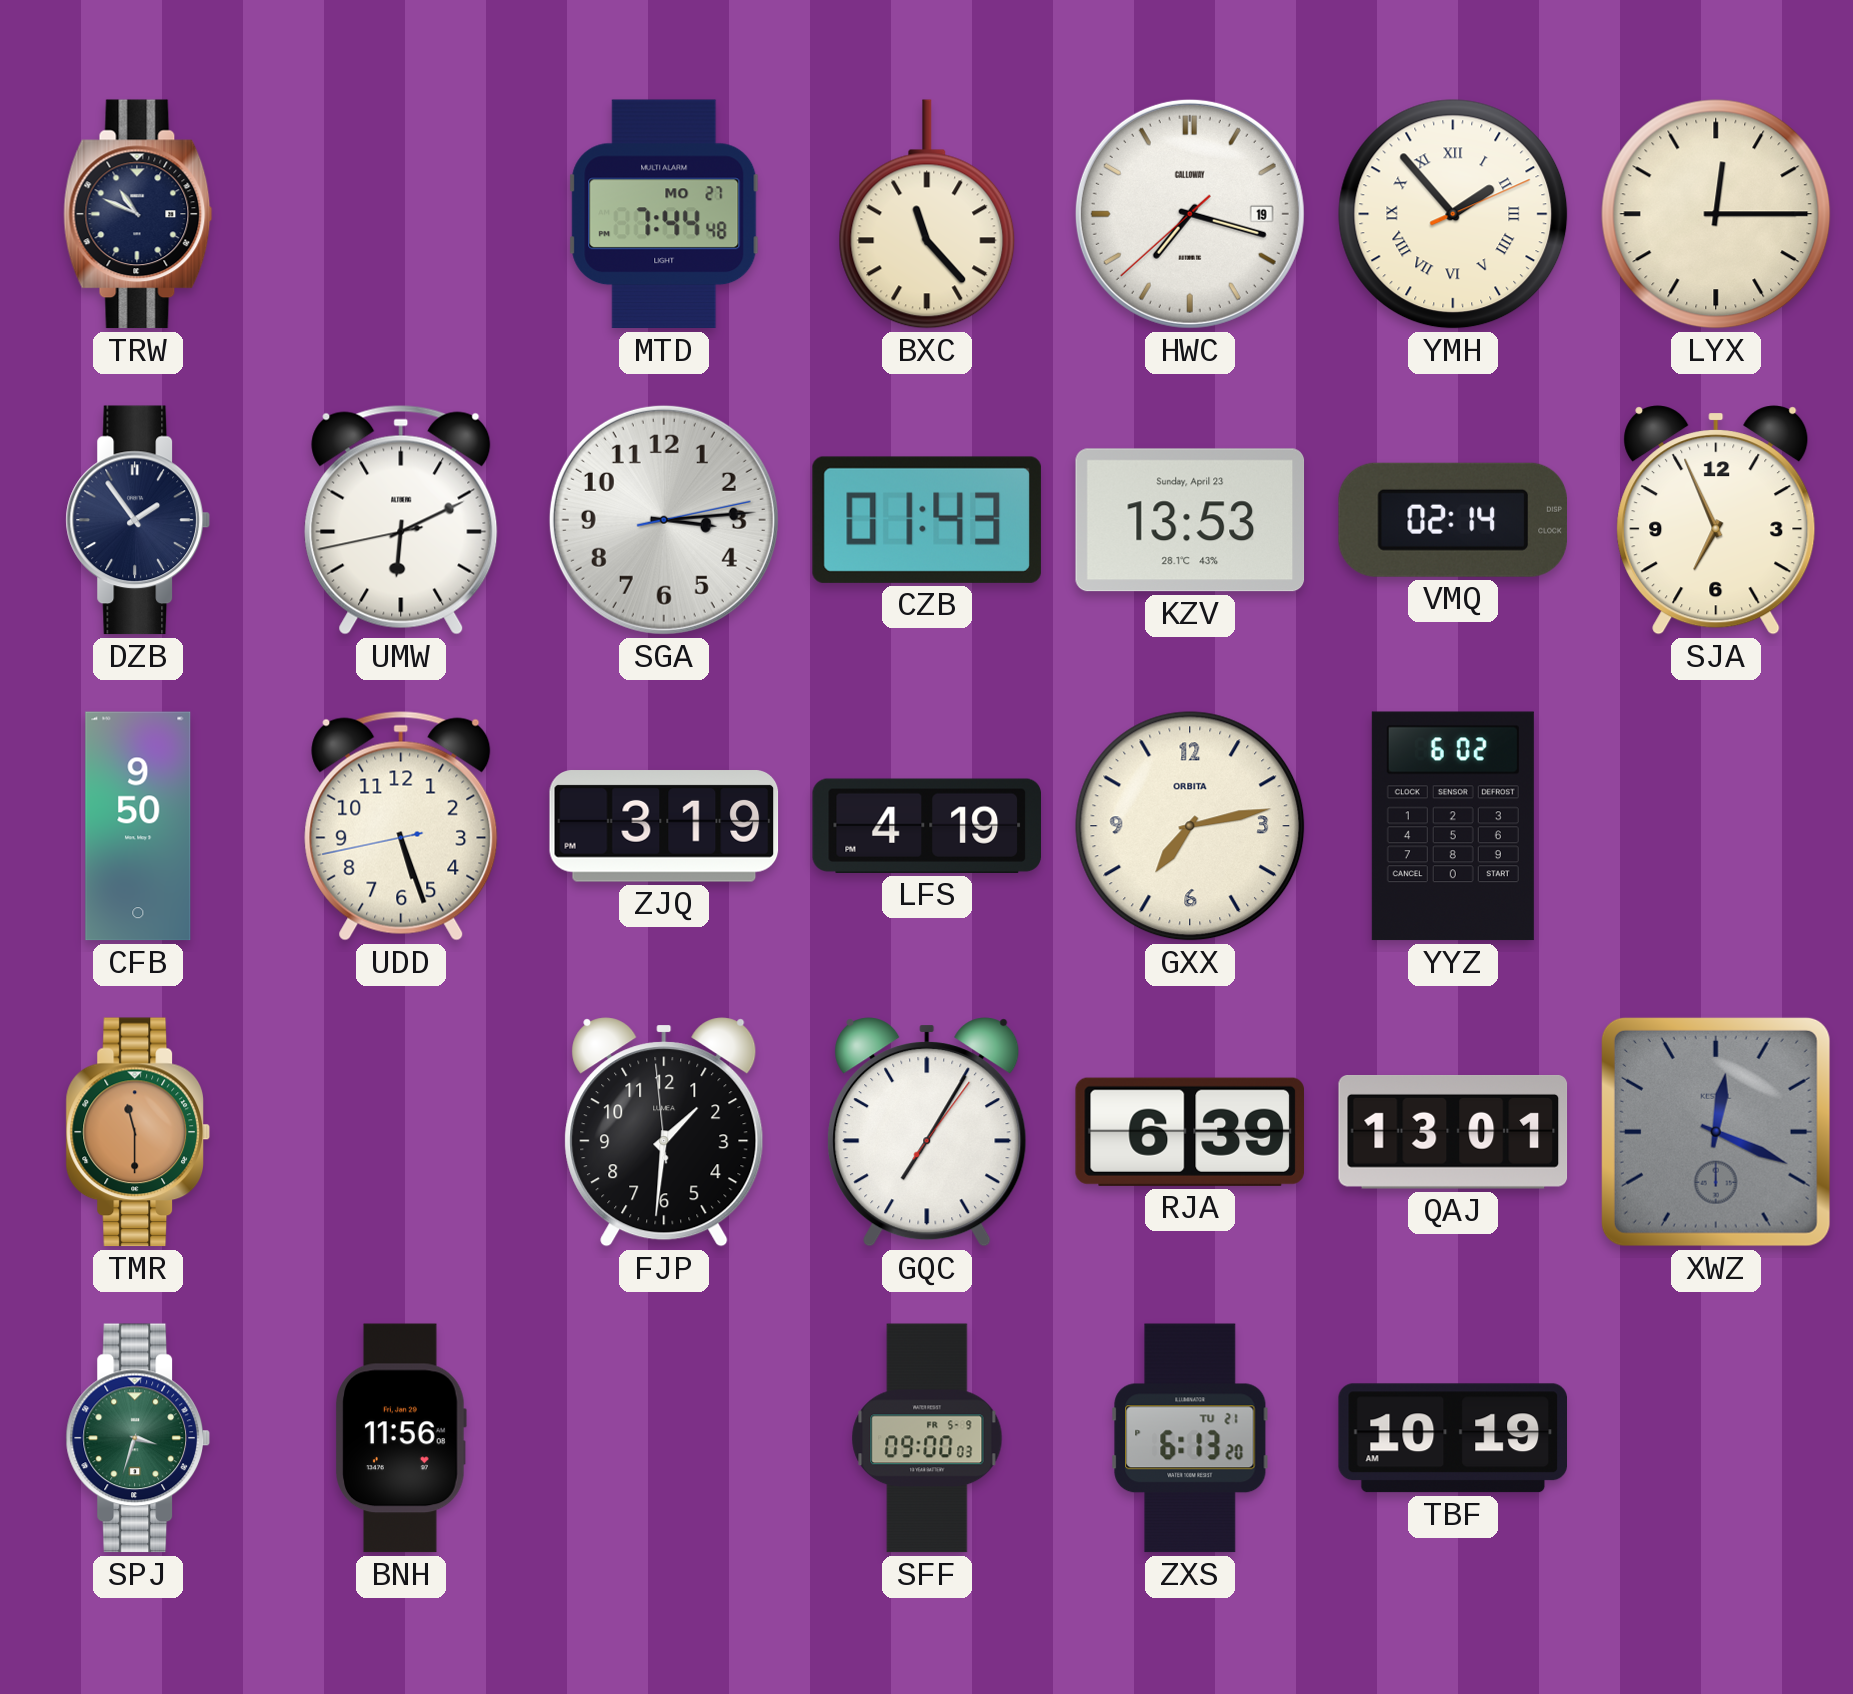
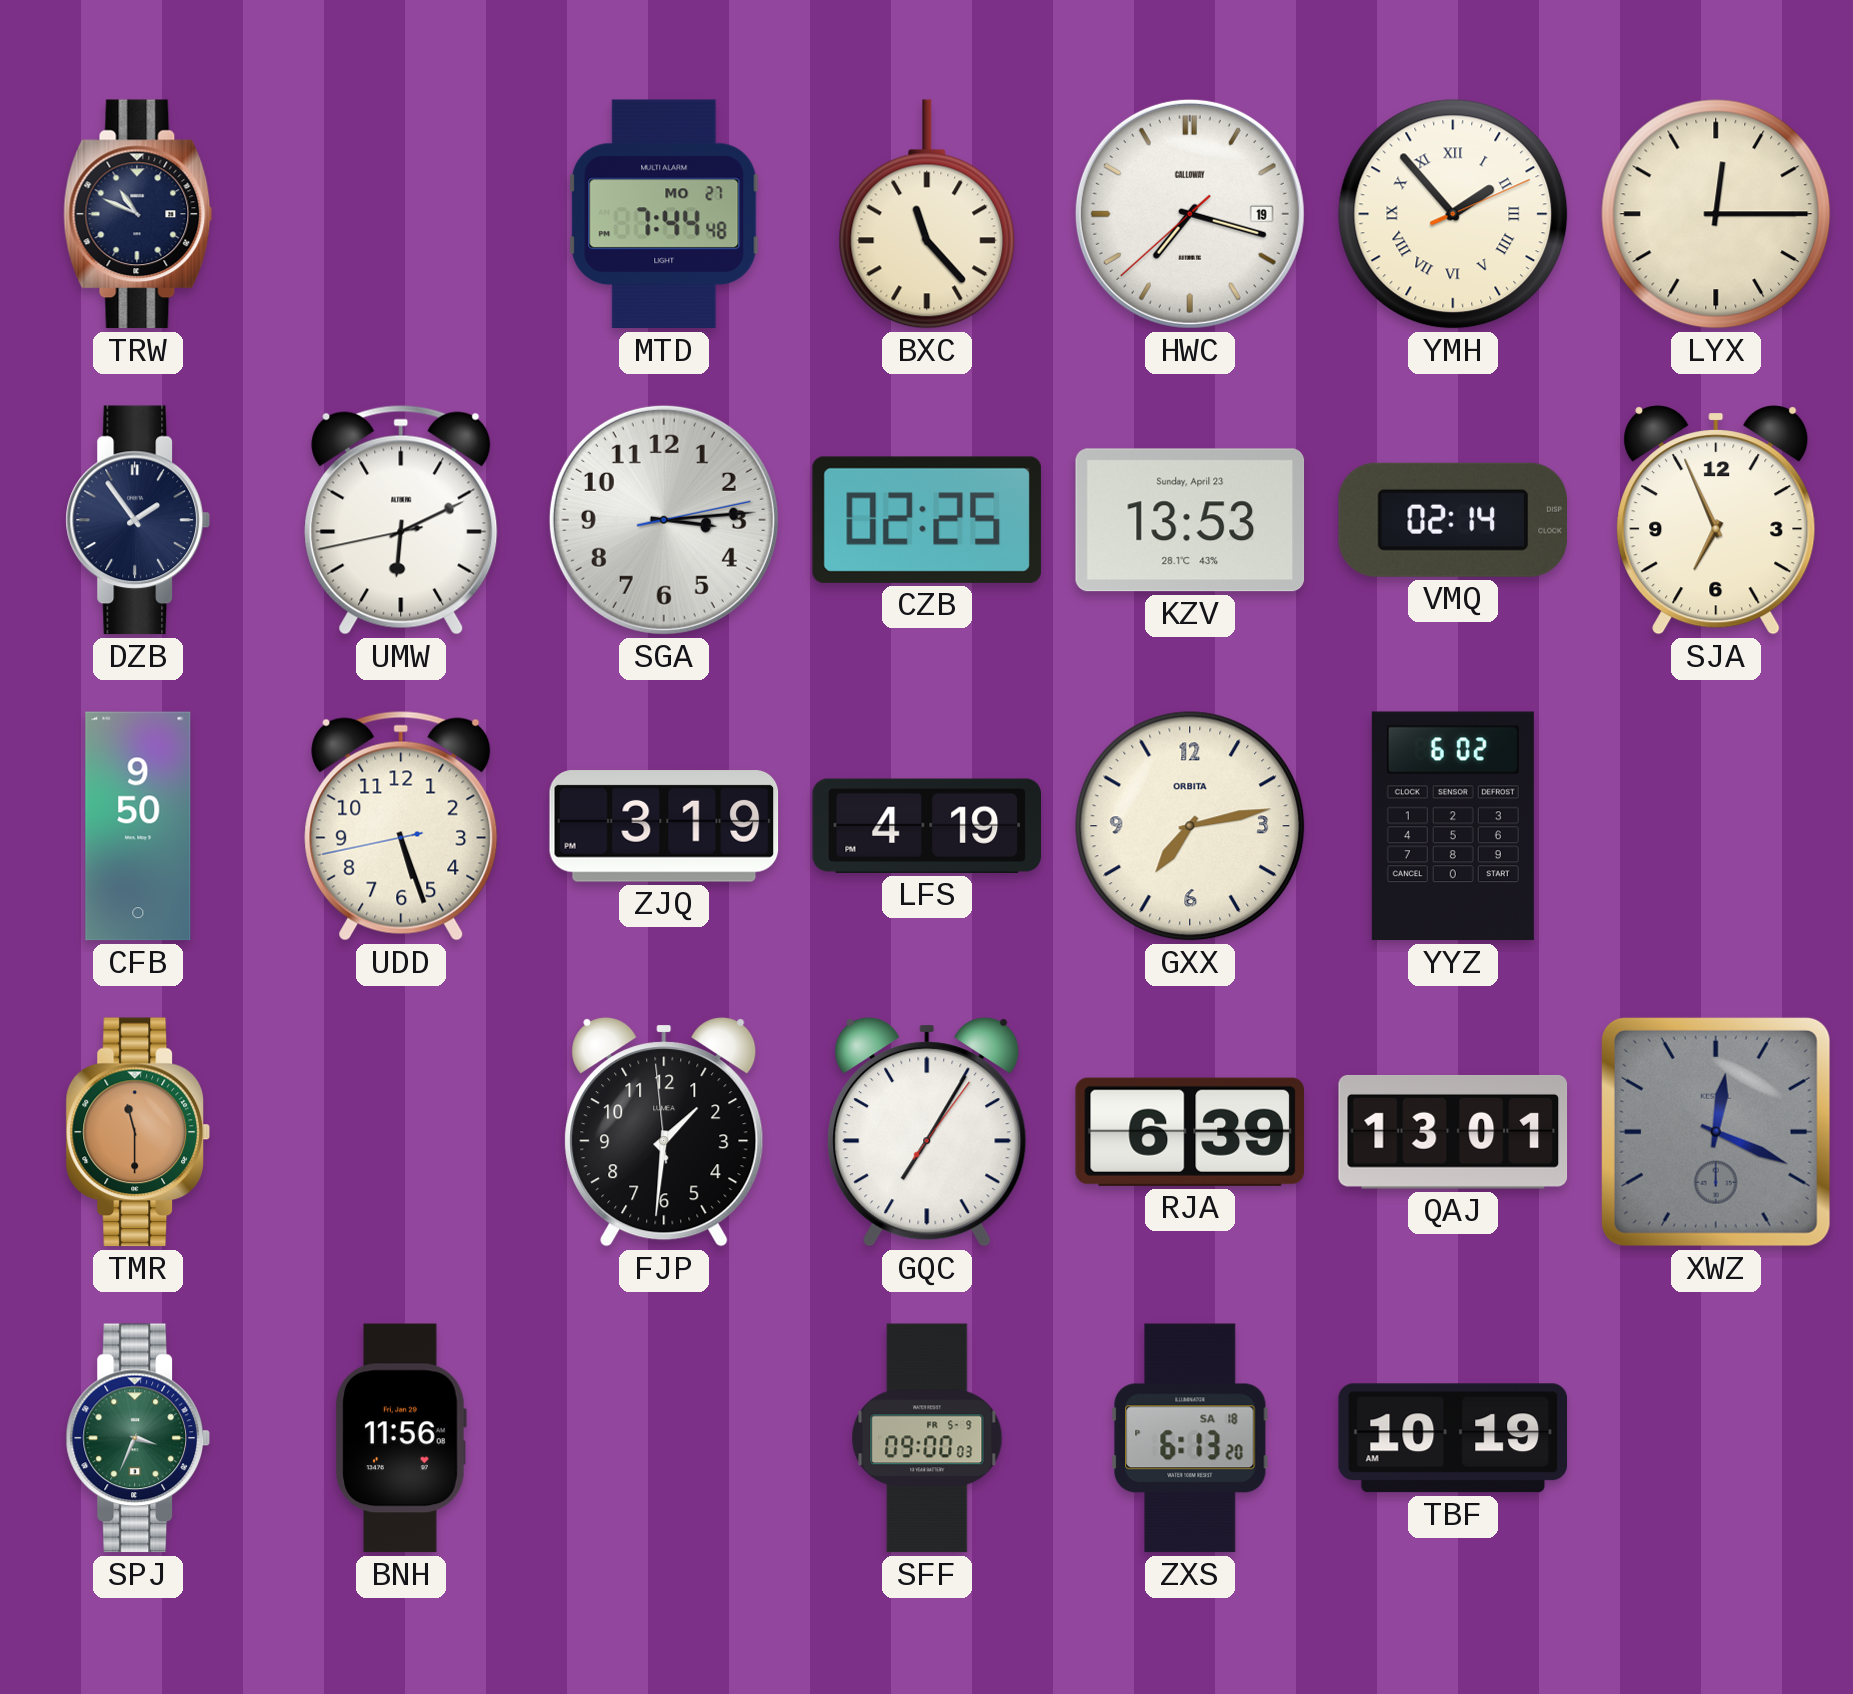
CZB: 01:43 -> 02:25 (927, 520)
SPJ: 3:33 -> 3:34 (137, 1438)
ZXS date: TU 21 -> SA 18 (1190, 1438)
